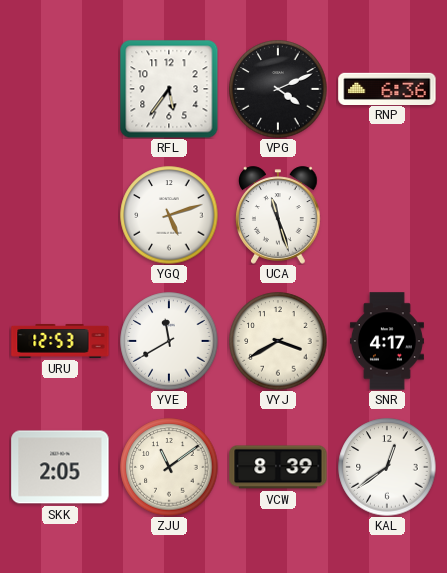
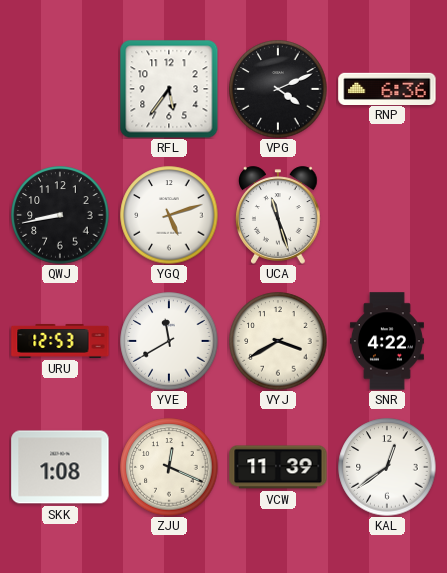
QWJ: none -> 8:43 (60, 215)
SNR: 4:17 -> 4:22 (387, 341)
SKK: 2:05 -> 1:08 (60, 467)
ZJU: 11:09 -> 12:19 (169, 467)
VCW: 8:39 -> 11:39 (278, 467)
